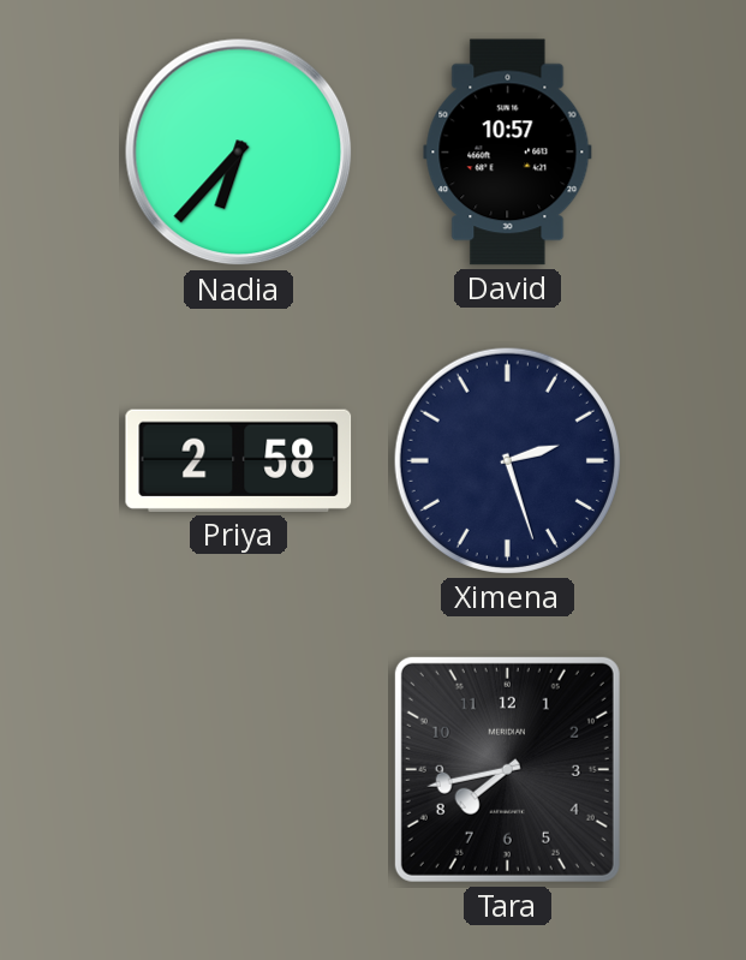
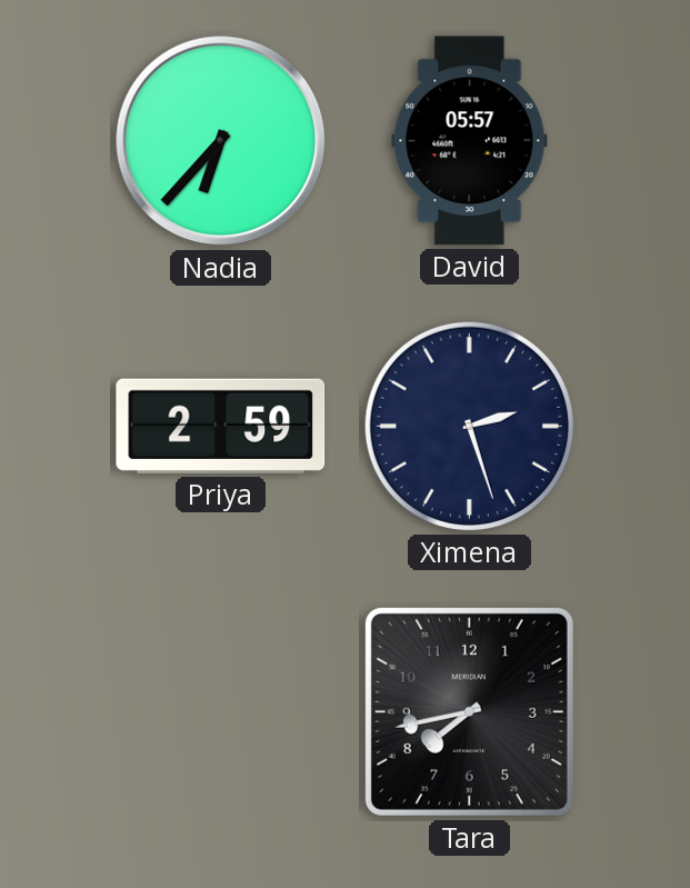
David: 10:57 -> 05:57 (470, 141)
Priya: 2:58 -> 2:59 (221, 426)
